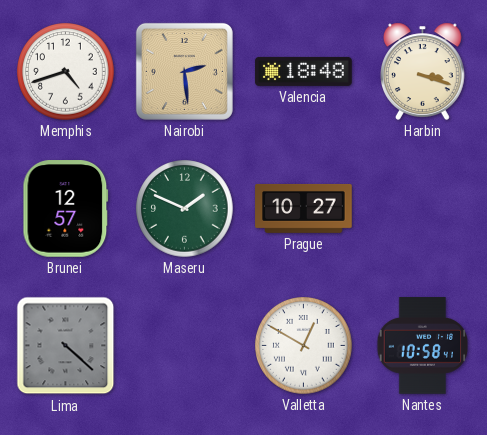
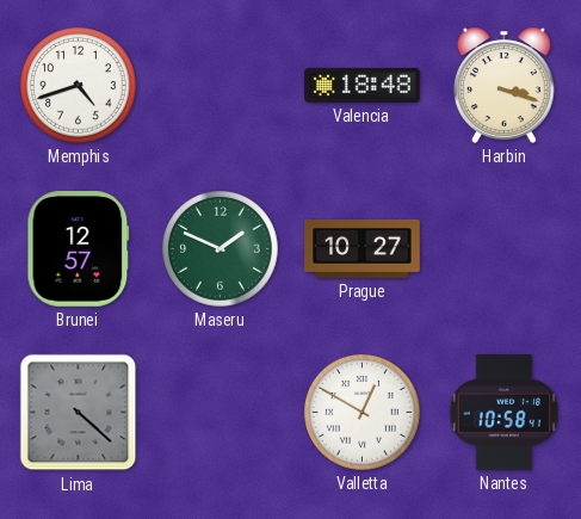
Nairobi: 2:29 -> none (184, 71)
